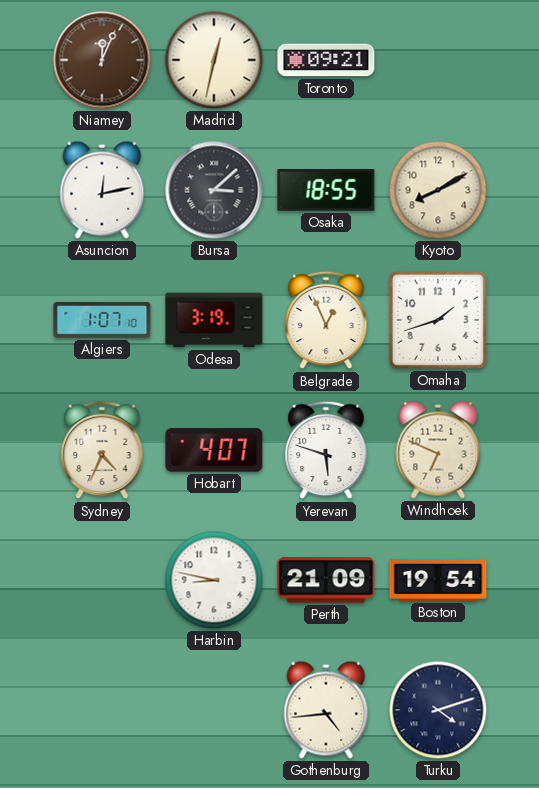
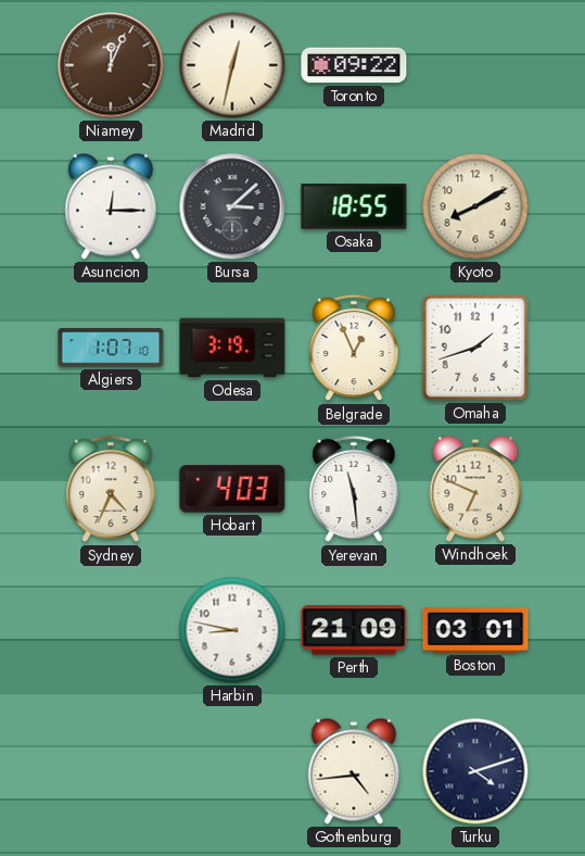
Toronto: 09:21 -> 09:22 (354, 65)
Asuncion: 12:13 -> 12:15 (111, 206)
Hobart: 4:07 -> 4:03 (232, 489)
Yerevan: 5:48 -> 11:29 (354, 489)
Boston: 19:54 -> 03:01 (475, 630)
